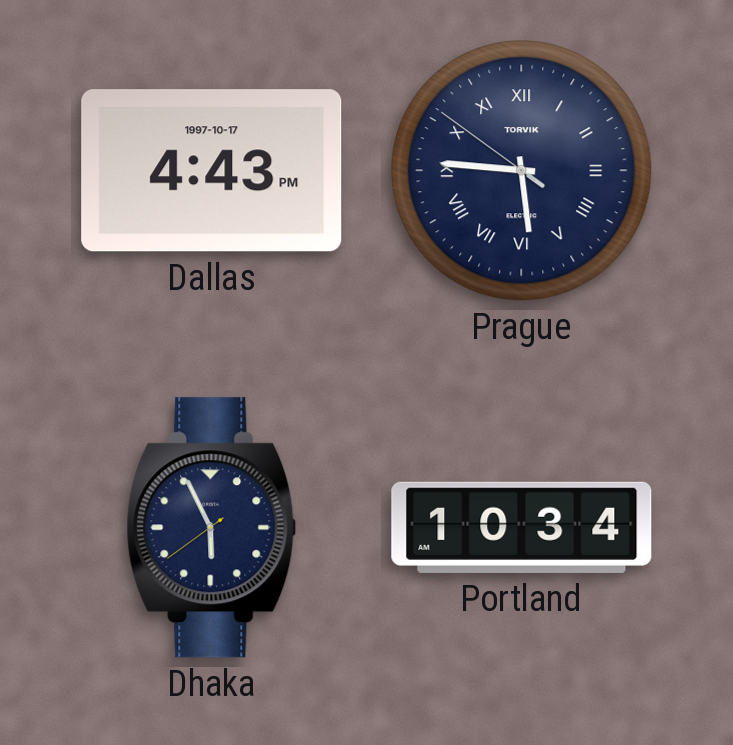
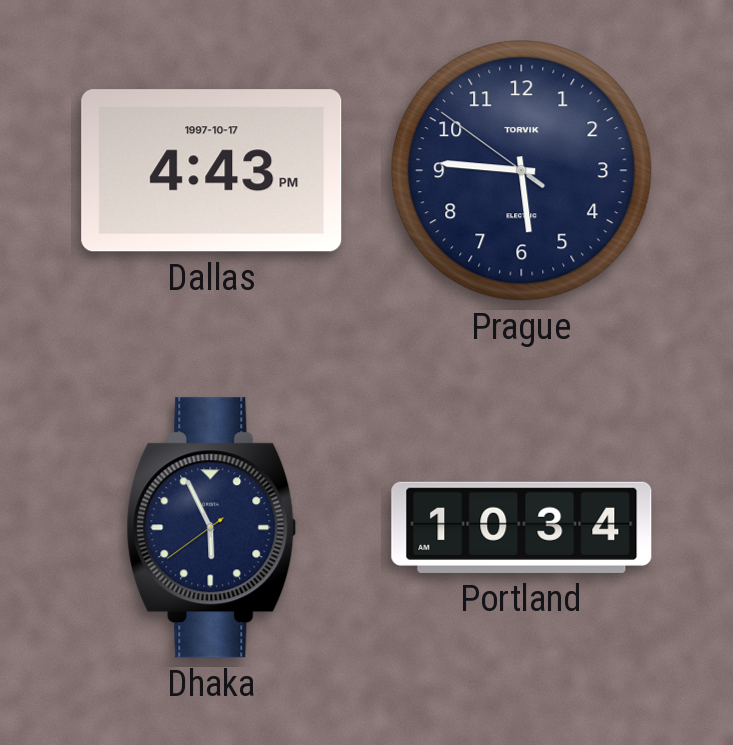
Prague numerals: Roman -> Arabic (522, 171)
